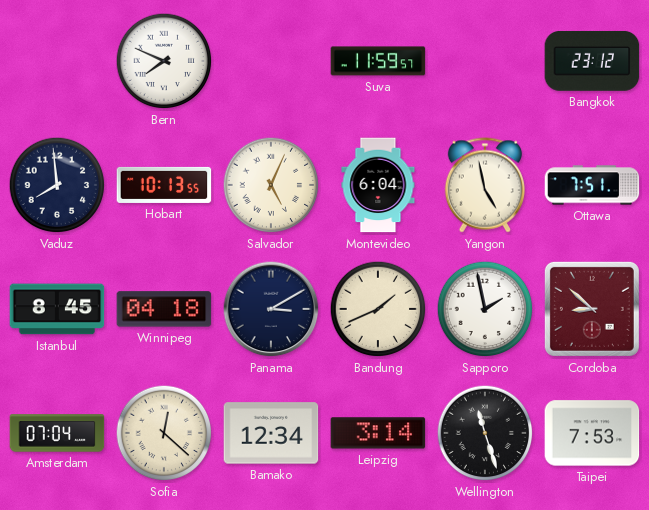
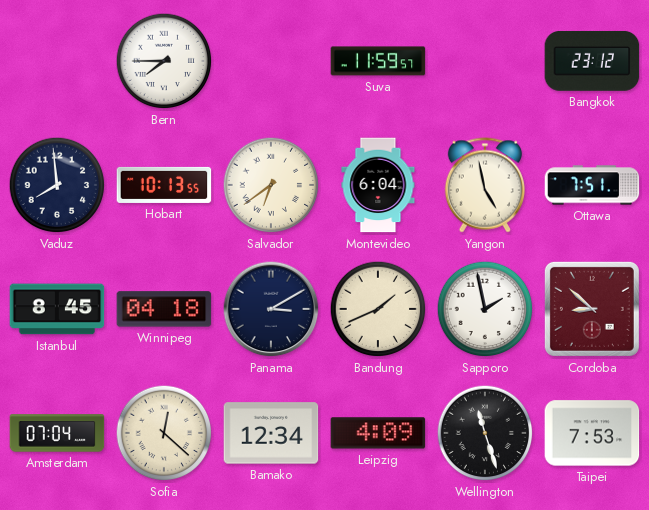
Bern: 7:49 -> 7:45 (164, 61)
Salvador: 5:04 -> 6:39 (271, 185)
Leipzig: 3:14 -> 4:09 (378, 433)
